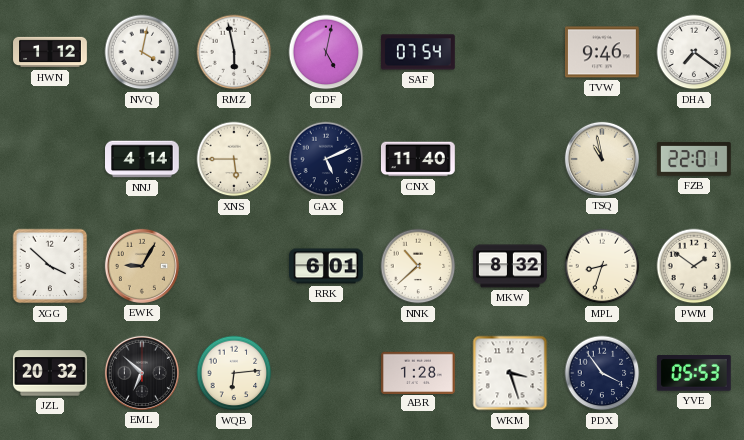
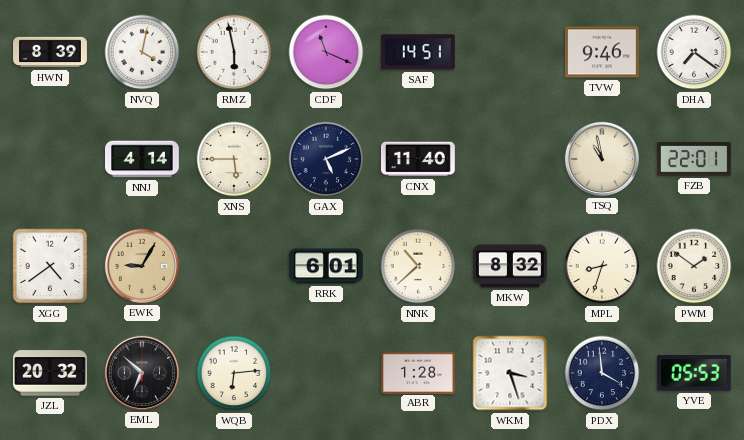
HWN: 1:12 -> 8:39 (50, 52)
CDF: 5:02 -> 11:19 (326, 52)
SAF: 07:54 -> 14:51 (418, 52)
XGG: 3:52 -> 4:39 (50, 266)
PDX: 3:54 -> 3:59 (602, 373)
